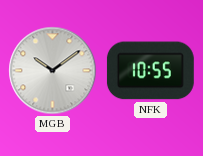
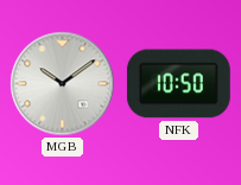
NFK: 10:55 -> 10:50 (178, 84)
